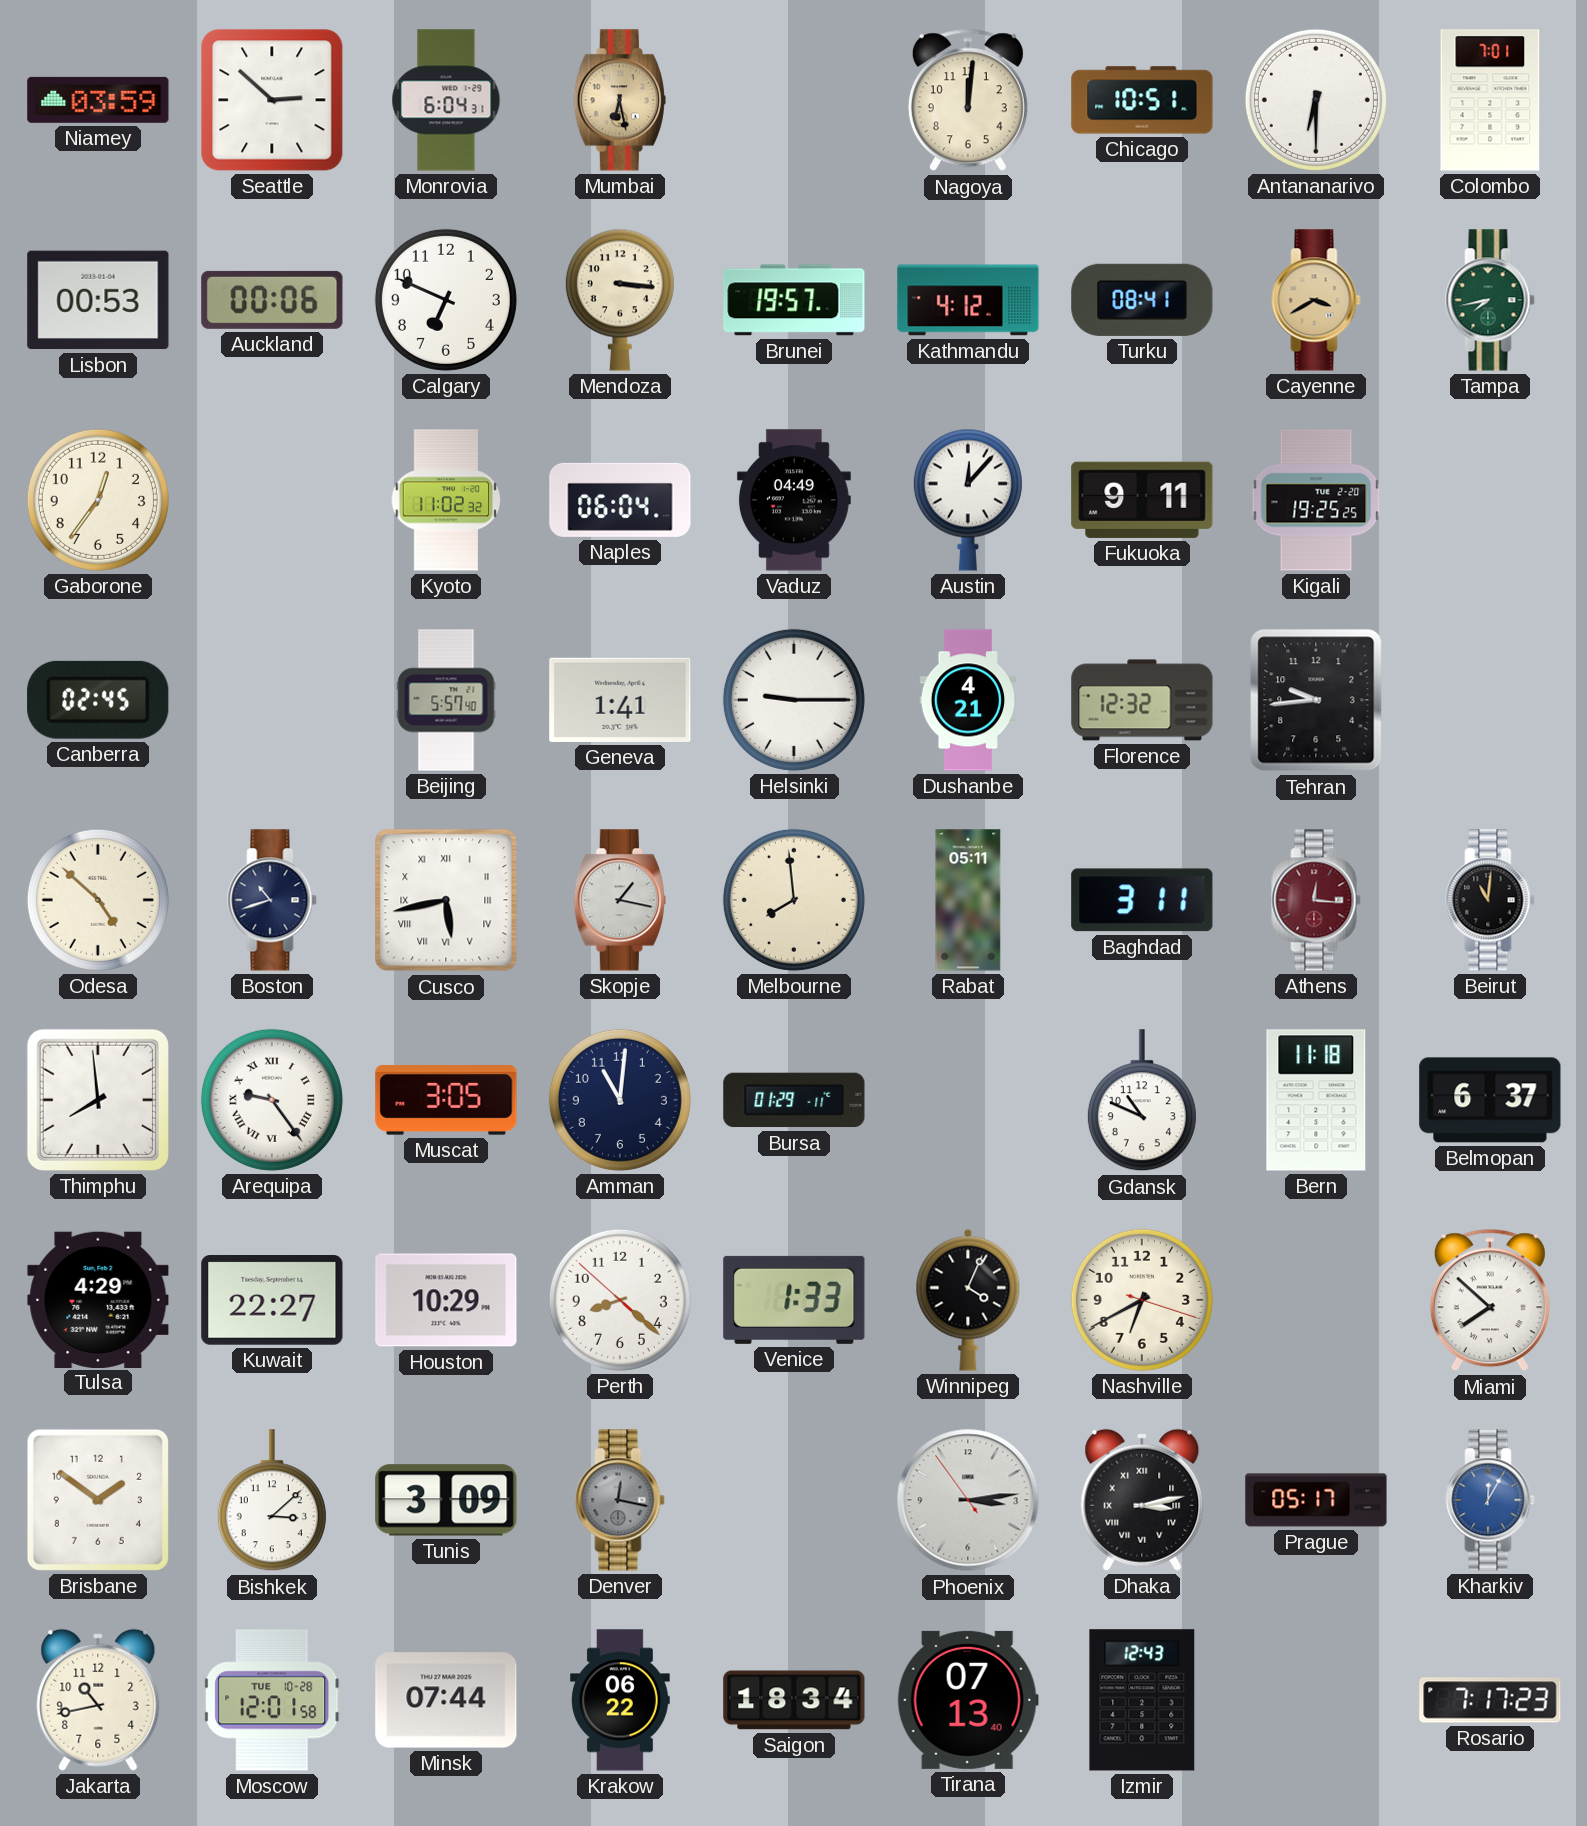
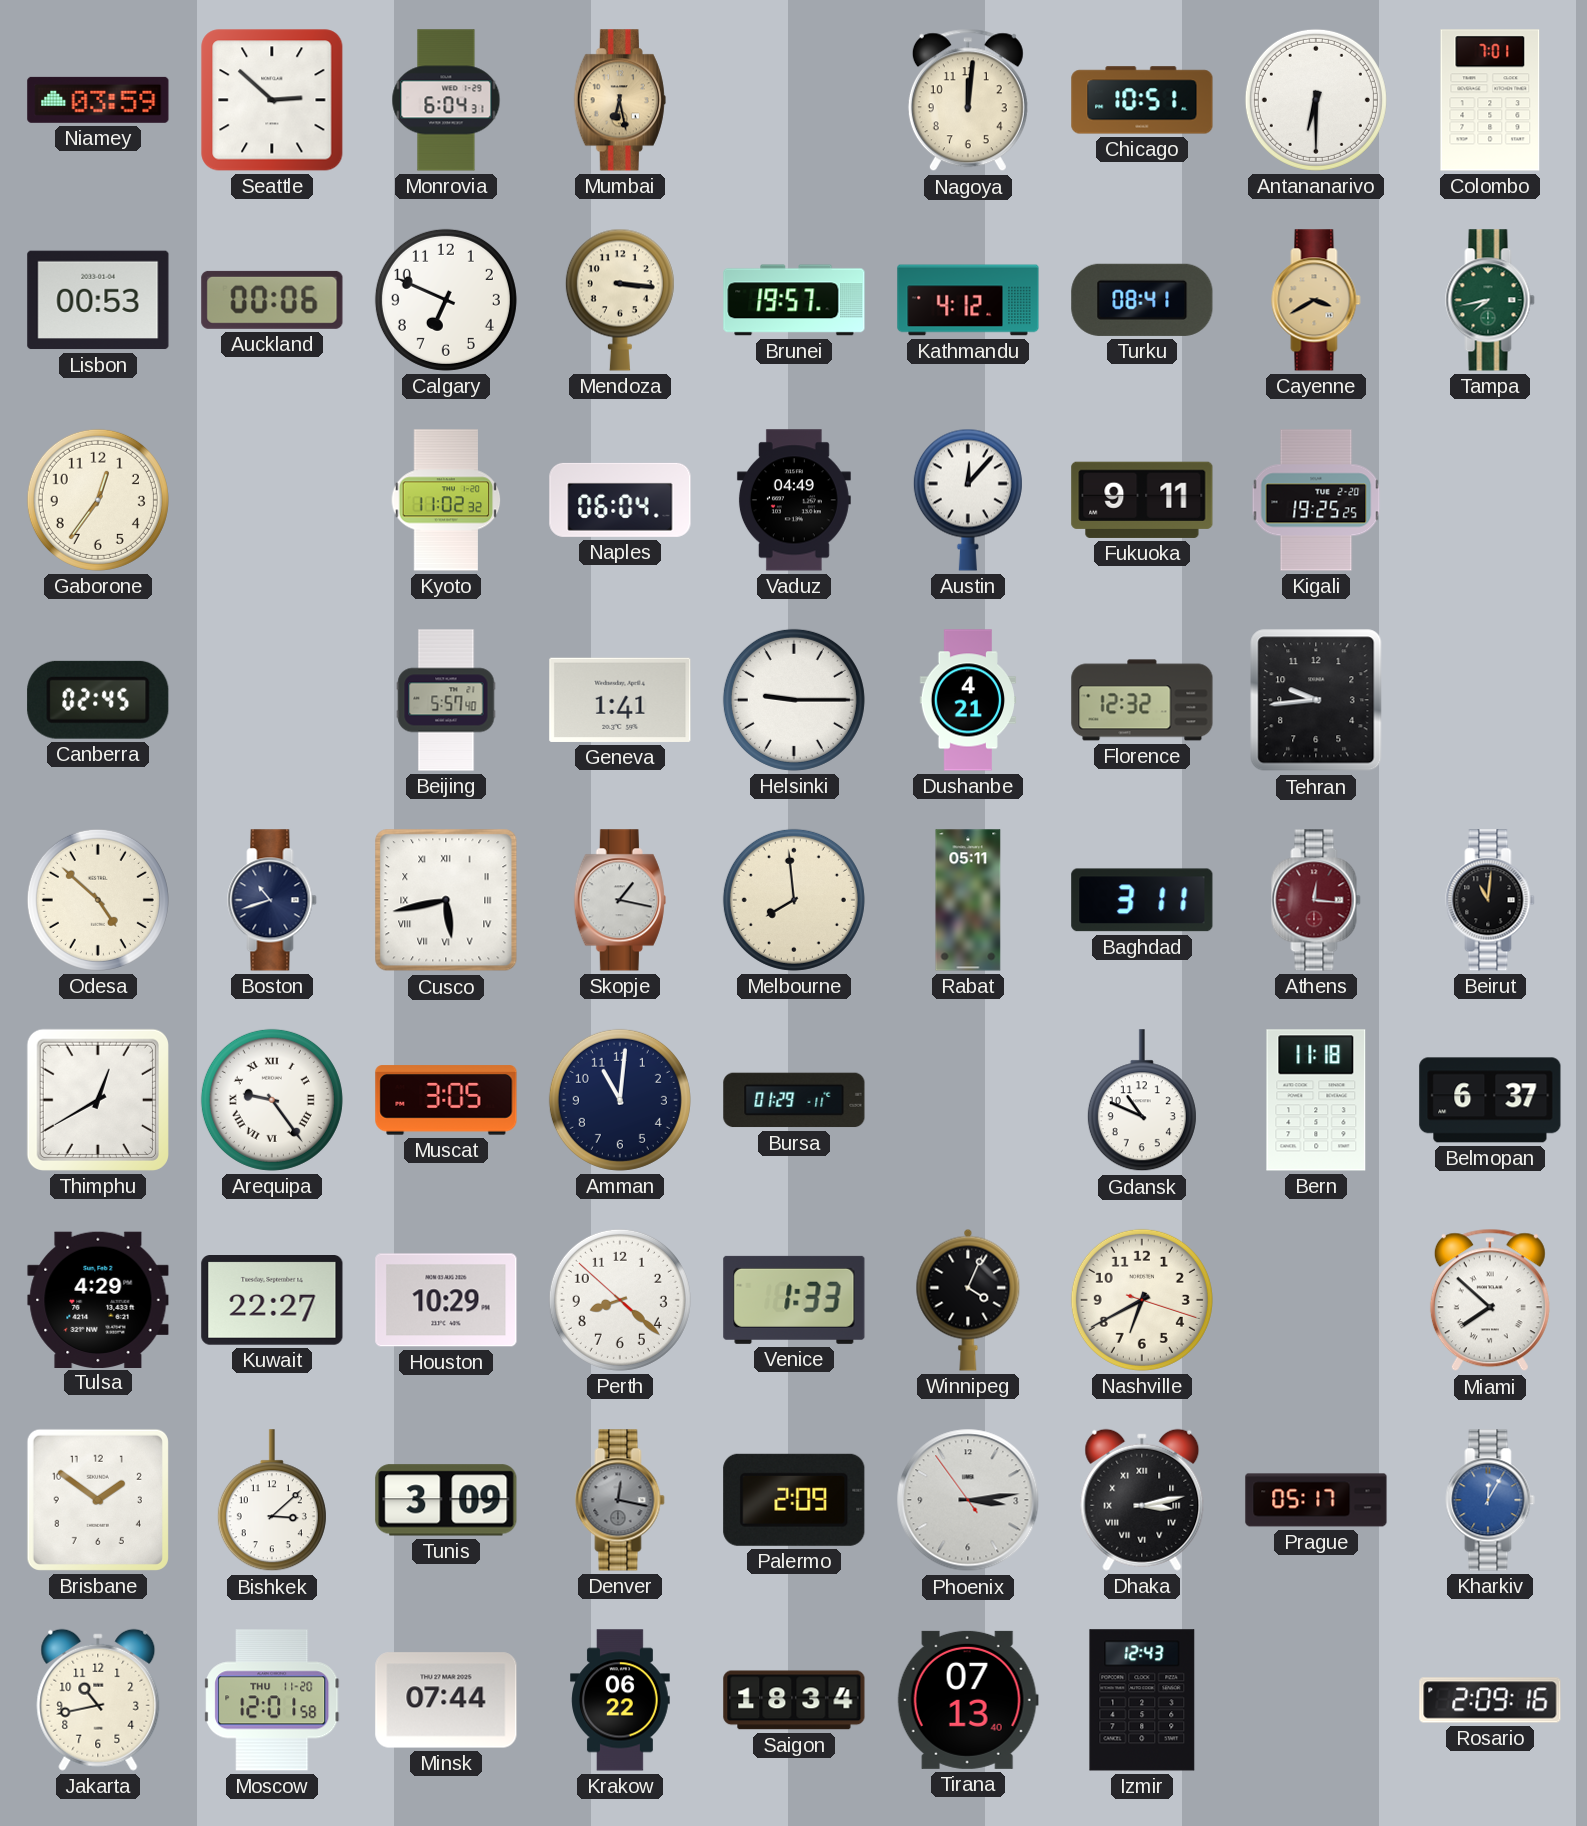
Thimphu: 7:59 -> 12:40 (98, 1100)
Palermo: none -> 2:09 (794, 1500)
Moscow date: TUE 10-28 -> THU 11-20 (273, 1700)
Rosario: 7:17 -> 2:09 (1490, 1700)
